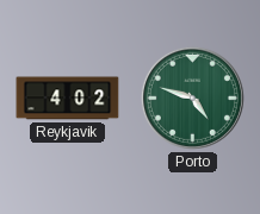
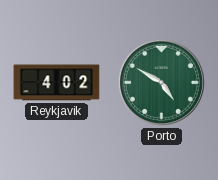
Porto: 4:48 -> 4:50 (161, 82)
